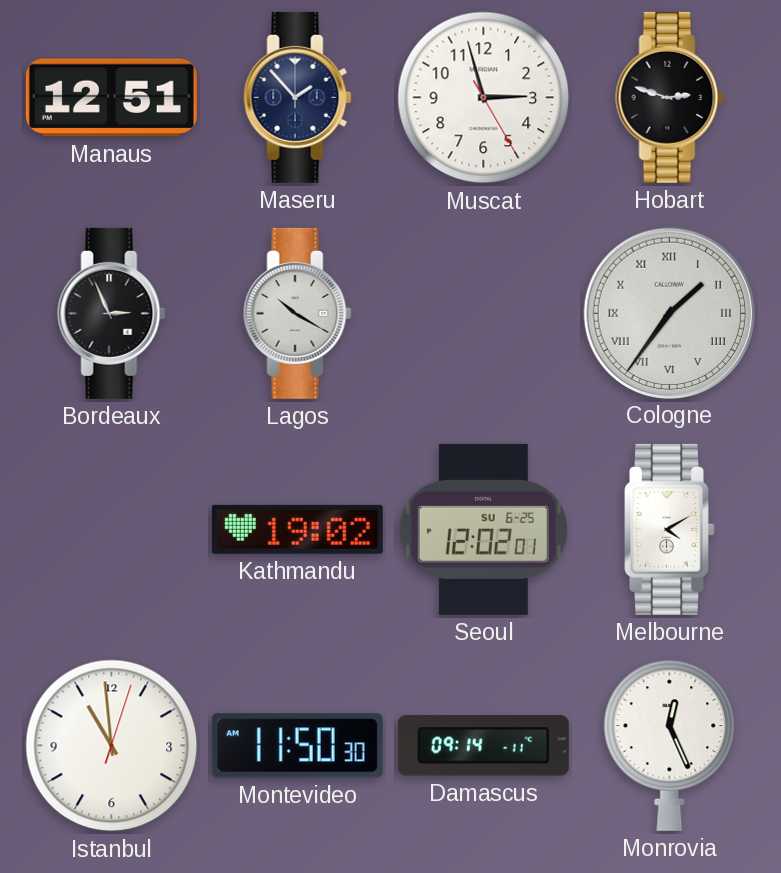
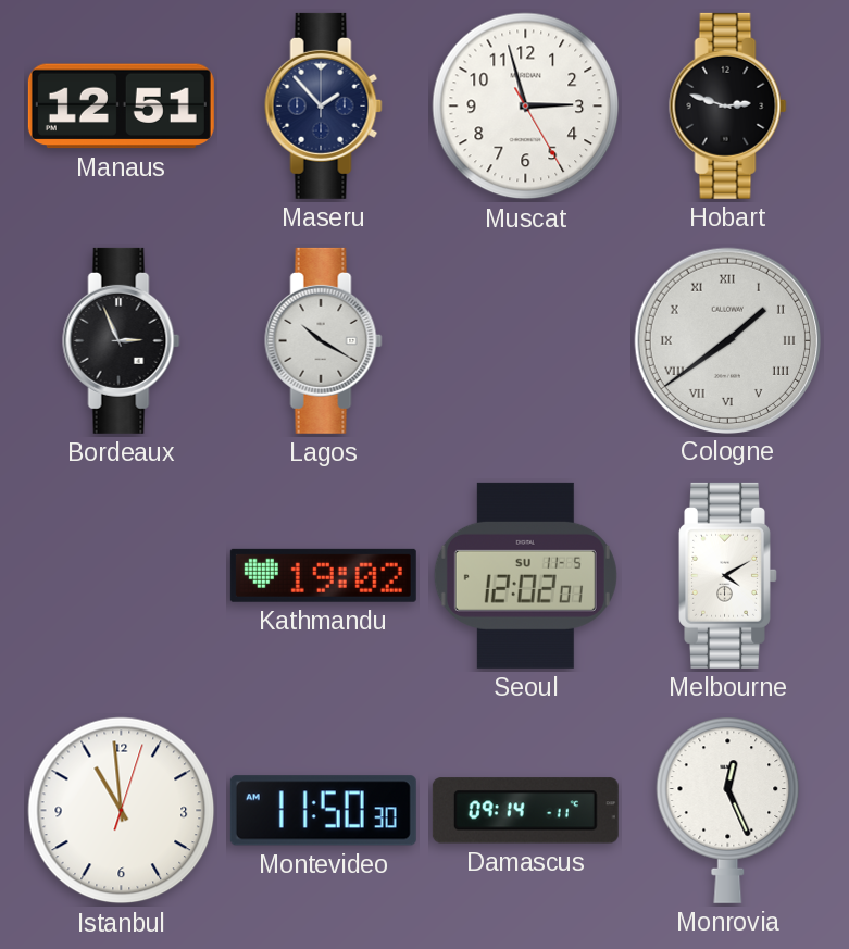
Cologne: 1:36 -> 1:39 (727, 340)
Seoul date: SU 6-25 -> SU 11-5 (525, 575)
